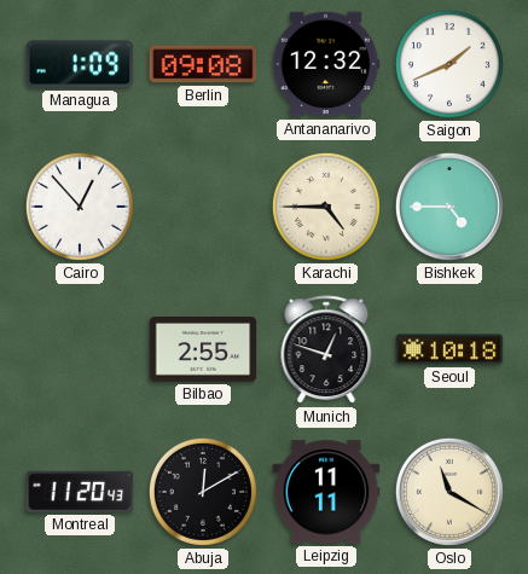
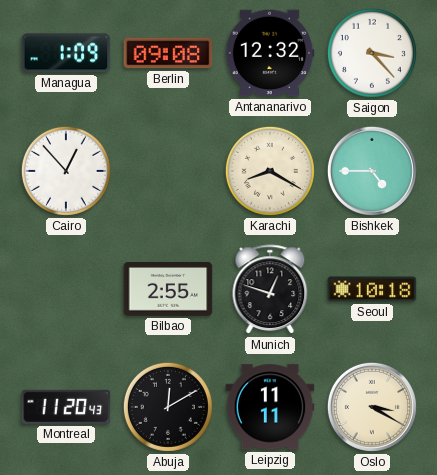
Saigon: 1:41 -> 3:23 (372, 53)
Karachi: 4:45 -> 8:20 (270, 171)
Oslo: 11:20 -> 3:20 (372, 407)
